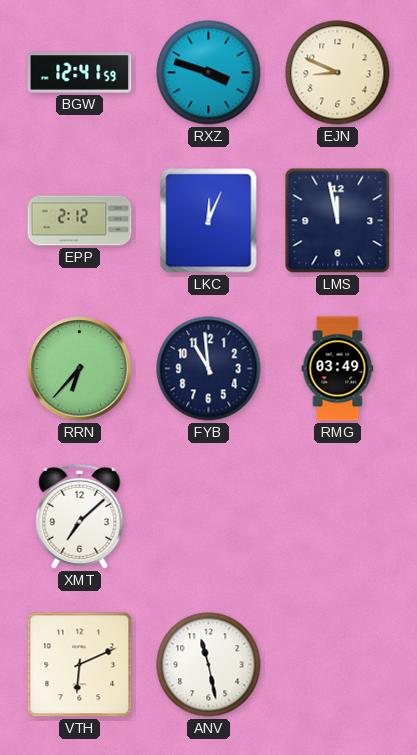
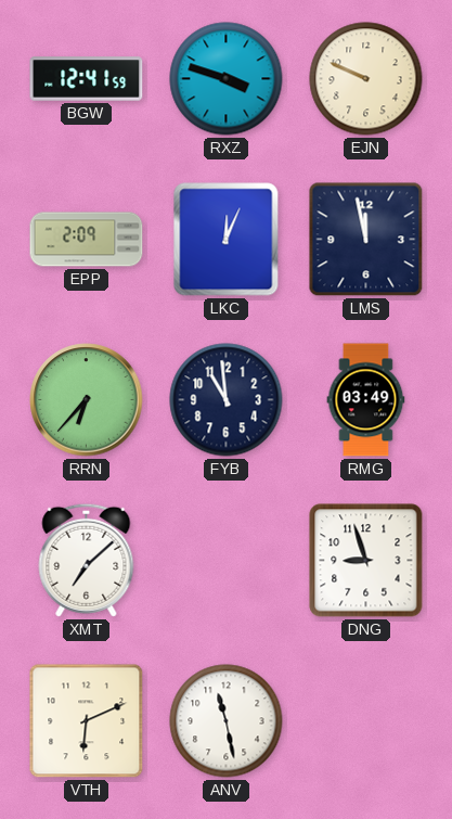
EJN: 8:49 -> 9:49 (366, 79)
EPP: 2:12 -> 2:09 (87, 240)
DNG: none -> 8:57 (366, 561)
